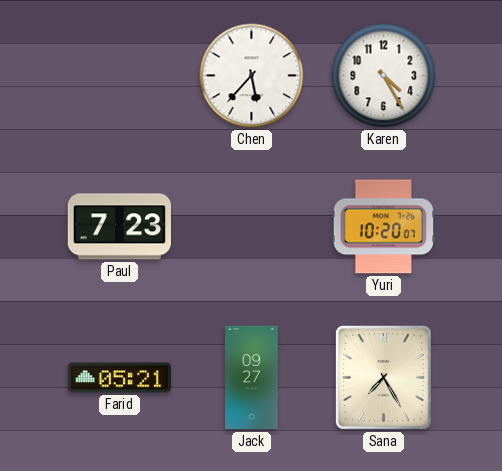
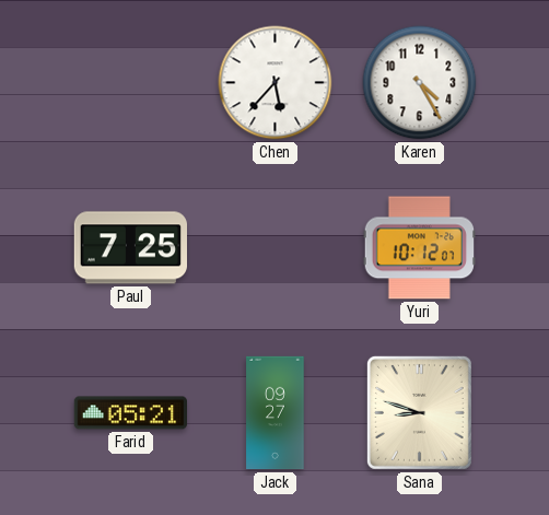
Paul: 7:23 -> 7:25 (130, 248)
Yuri: 10:20 -> 10:12 (419, 248)
Sana: 7:25 -> 8:48 (419, 412)
